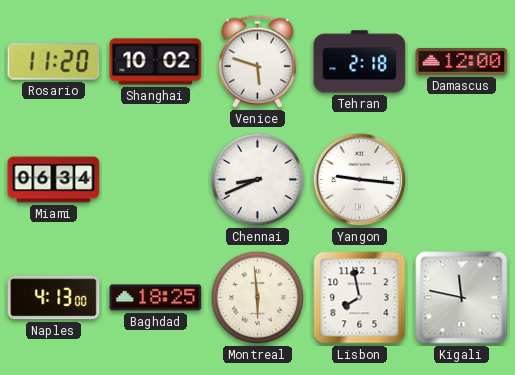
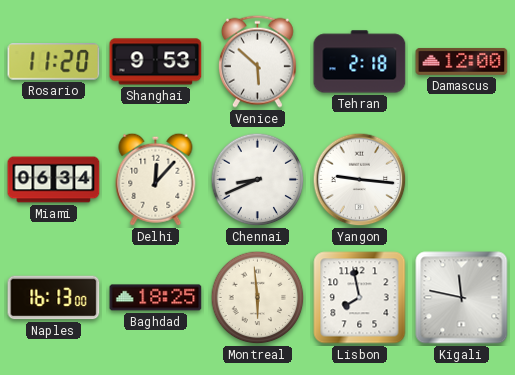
Shanghai: 10:02 -> 9:53 (156, 62)
Venice: 5:48 -> 5:52 (257, 61)
Delhi: none -> 12:07 (156, 179)
Naples: 4:13 -> 16:13 (54, 298)
